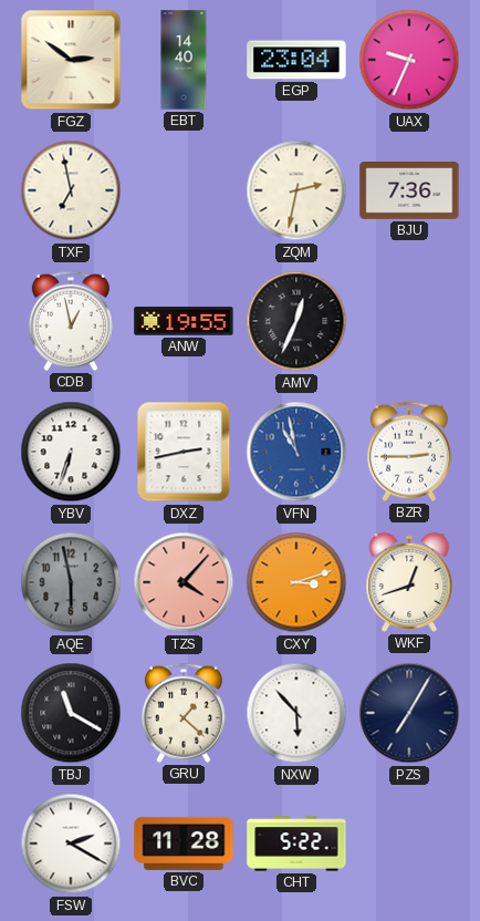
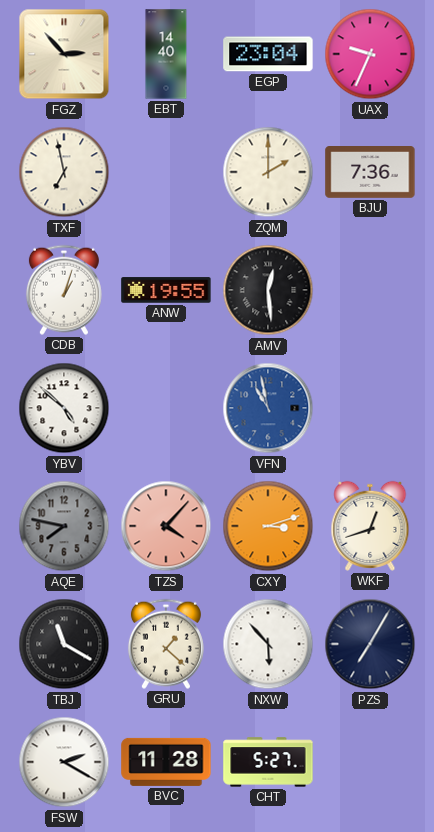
FGZ: 2:51 -> 2:53 (64, 54)
ZQM: 2:32 -> 2:00 (268, 172)
CDB: 12:58 -> 1:03 (64, 290)
AMV: 12:34 -> 12:29 (268, 290)
YBV: 6:33 -> 4:52 (64, 408)
DXZ: 2:43 -> none (184, 452)
BZR: 2:45 -> none (409, 452)
AQE: 5:58 -> 7:47 (64, 526)
CHT: 5:22 -> 5:27 (268, 762)
